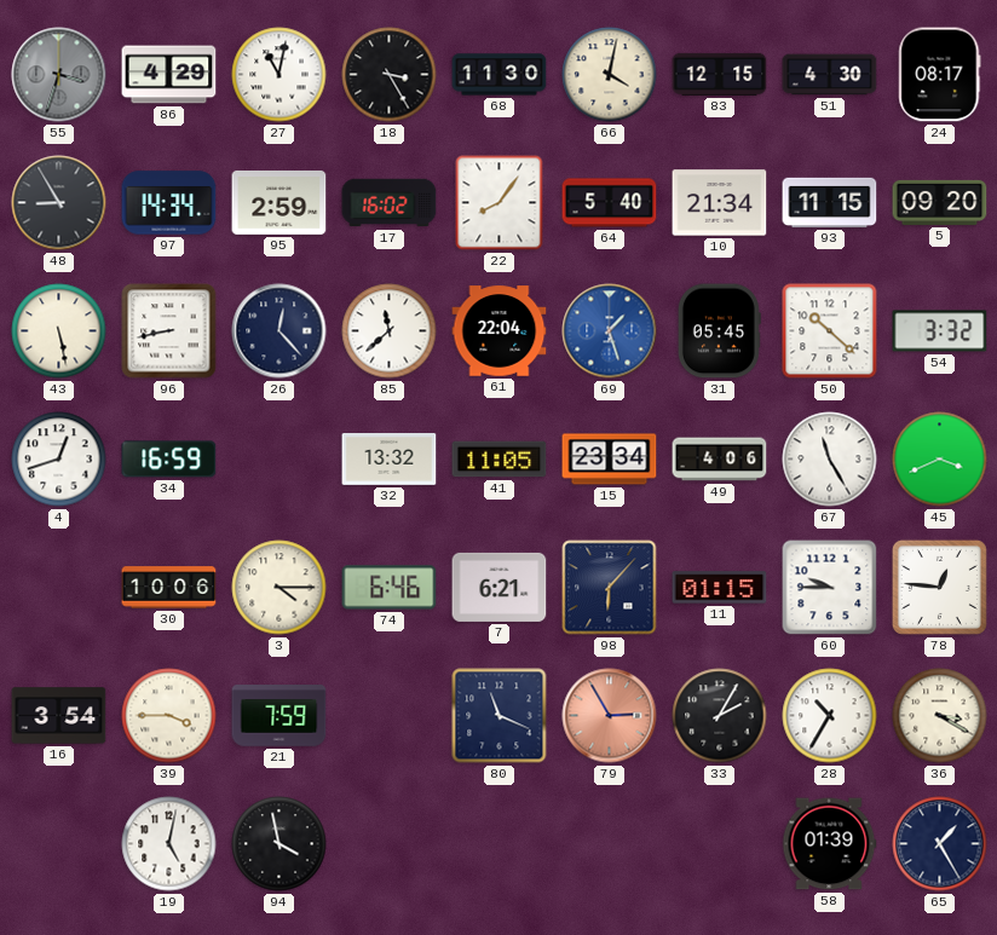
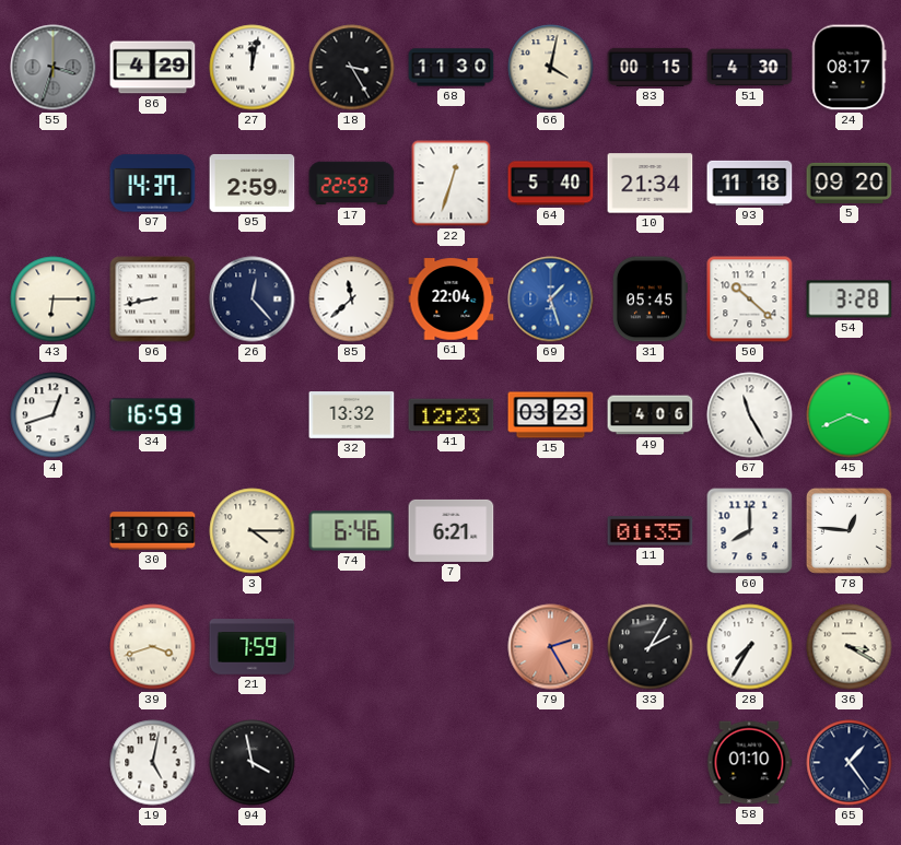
27: 11:02 -> 12:02 (253, 68)
83: 12:15 -> 00:15 (651, 67)
48: 8:55 -> none (59, 203)
97: 14:34 -> 14:37 (153, 184)
17: 16:02 -> 22:59 (352, 184)
22: 8:06 -> 12:33 (452, 184)
93: 11:15 -> 11:18 (750, 183)
43: 5:28 -> 6:15 (54, 300)
54: 3:32 -> 3:28 (850, 300)
41: 11:05 -> 12:23 (452, 415)
15: 23:34 -> 03:23 (551, 415)
98: 6:07 -> none (610, 588)
11: 01:15 -> 01:35 (651, 531)
60: 9:45 -> 8:00 (750, 531)
16: 3:54 -> none (59, 716)
39: 3:45 -> 3:42 (153, 647)
80: 11:19 -> none (500, 716)
79: 2:55 -> 2:25 (551, 647)
28: 10:35 -> 7:35 (750, 647)
58: 01:39 -> 01:10 (749, 763)
65: 1:25 -> 1:24 (850, 763)
